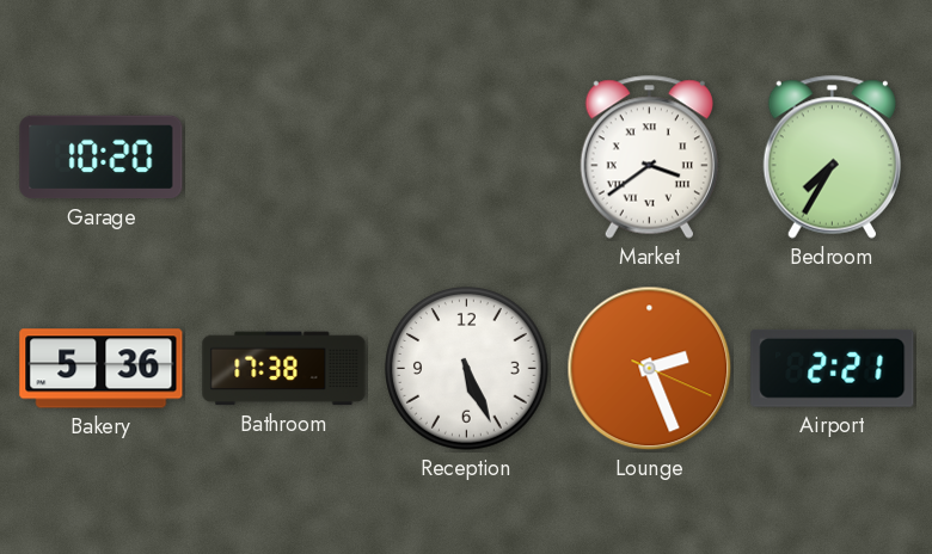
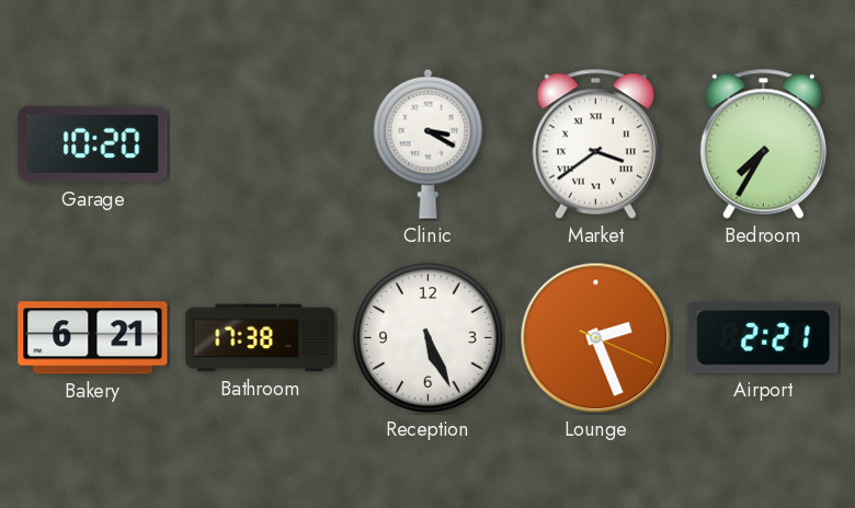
Clinic: none -> 3:20 (429, 143)
Bakery: 5:36 -> 6:21 (93, 338)
